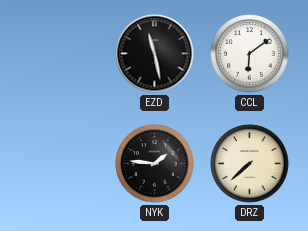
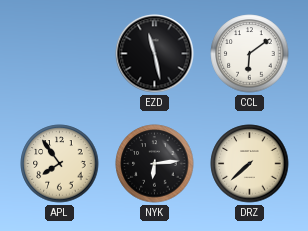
APL: none -> 7:54 (60, 164)
NYK: 1:46 -> 6:14 (155, 164)
